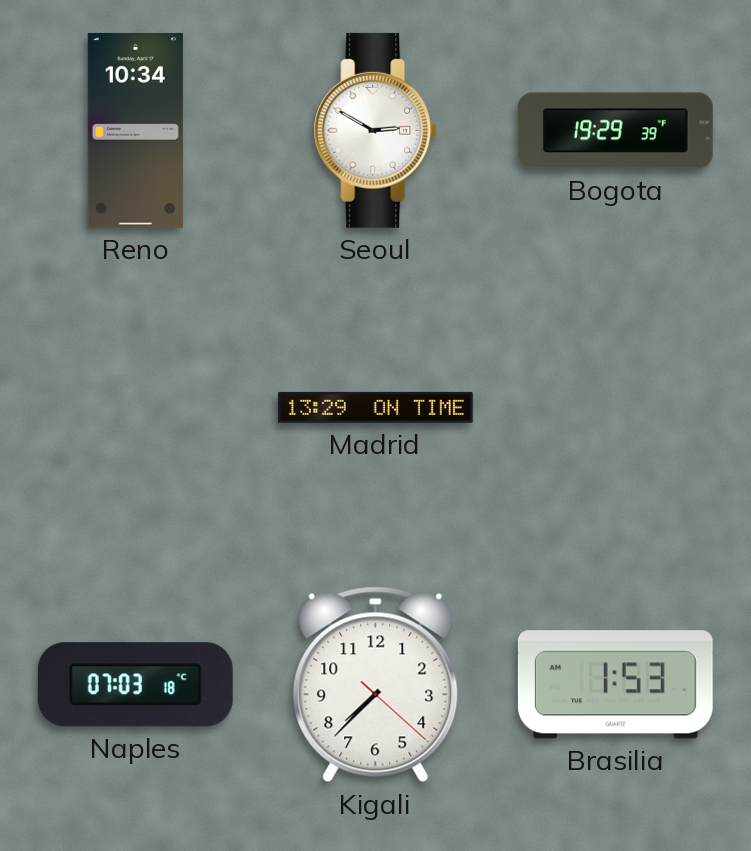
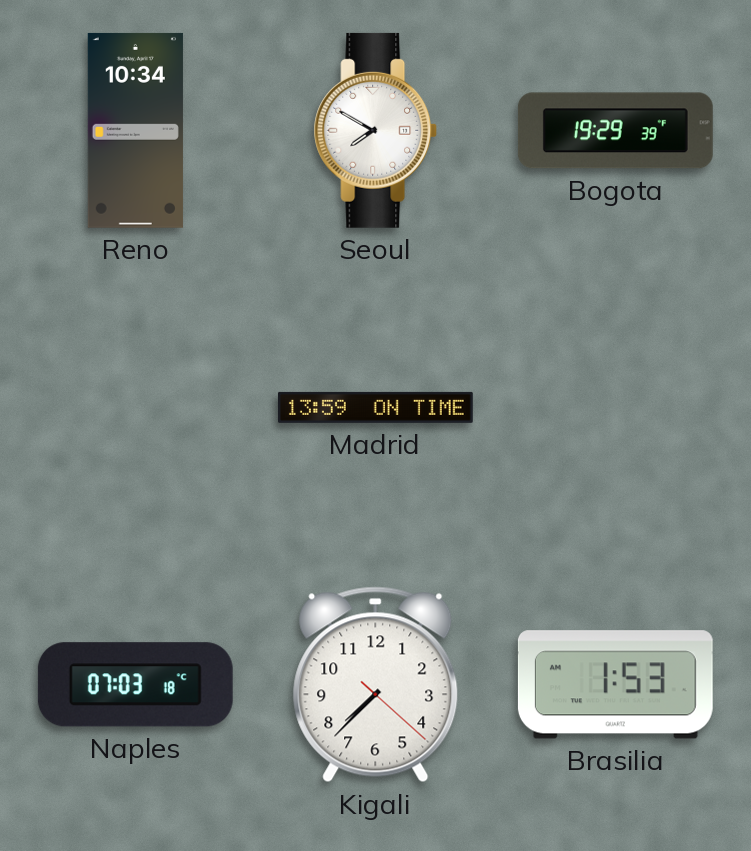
Seoul: 2:50 -> 7:50 (376, 130)
Madrid: 13:29 -> 13:59 (375, 407)
